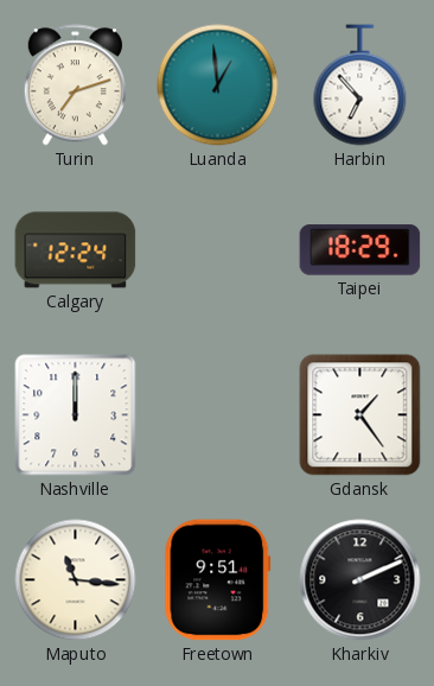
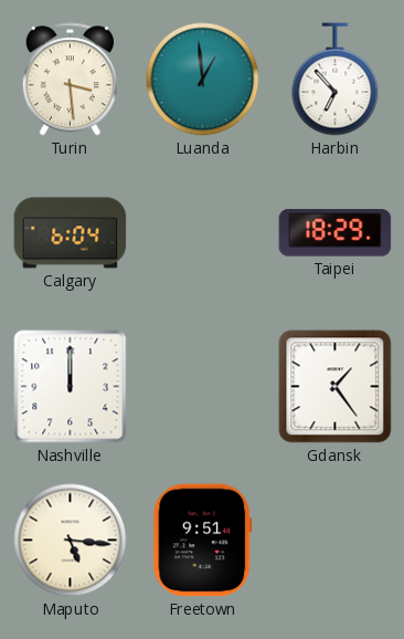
Turin: 7:12 -> 3:29 (70, 80)
Calgary: 12:24 -> 6:04 (71, 233)
Maputo: 11:16 -> 5:16 (71, 541)
Kharkiv: 2:11 -> none (360, 580)
